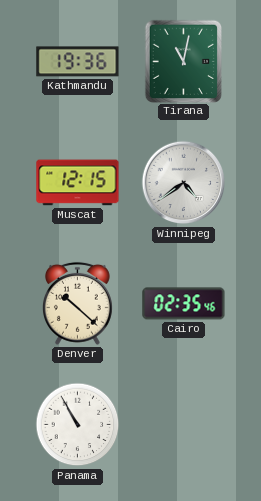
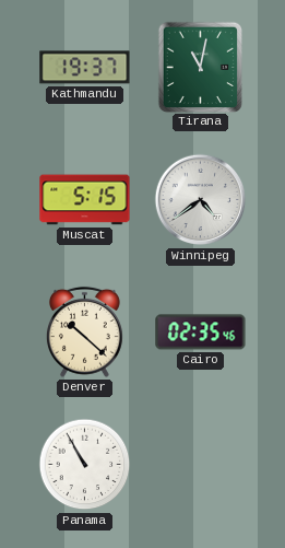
Kathmandu: 19:36 -> 19:37 (85, 68)
Muscat: 12:15 -> 5:15 (85, 200)
